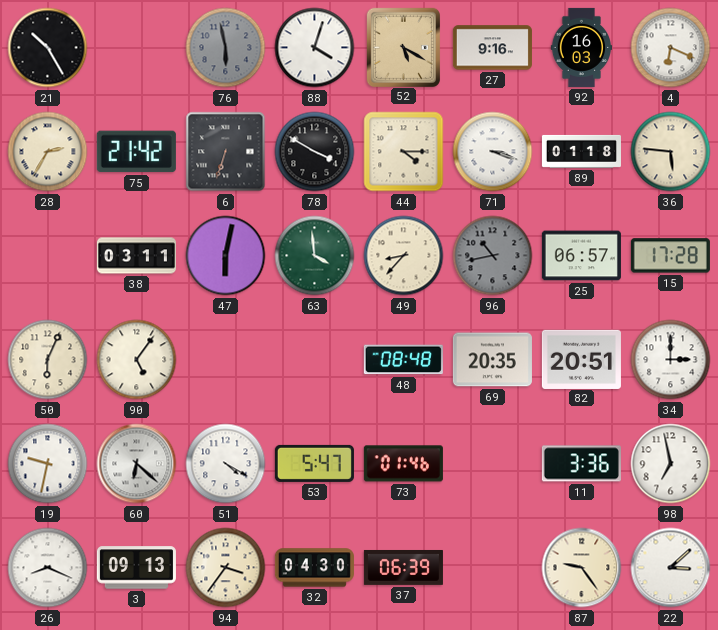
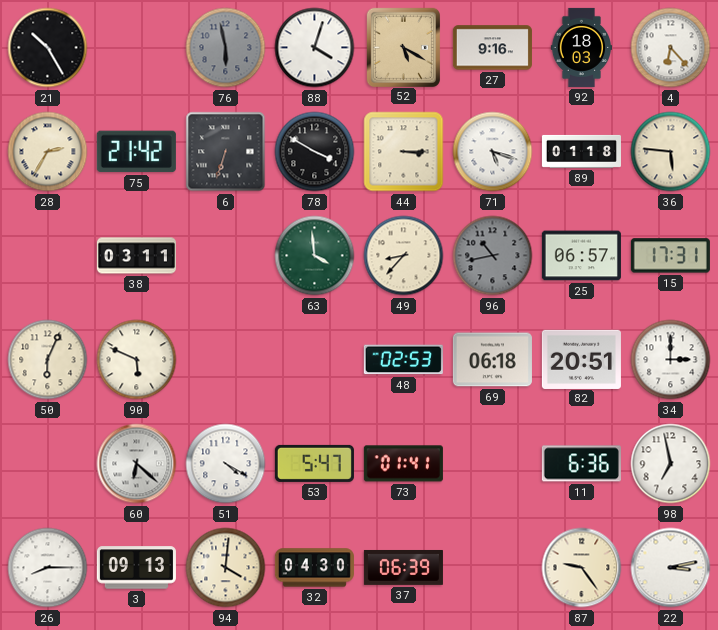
92: 16:03 -> 18:03 (582, 47)
4: 6:19 -> 6:23 (671, 48)
44: 4:15 -> 3:15 (404, 152)
71: 3:18 -> 5:18 (493, 152)
47: 6:02 -> none (226, 256)
15: 17:28 -> 17:31 (670, 256)
90: 5:06 -> 5:49 (137, 360)
48: 08:48 -> 02:53 (403, 360)
69: 20:35 -> 06:18 (492, 360)
19: 9:32 -> none (48, 464)
73: 01:46 -> 01:41 (403, 464)
11: 3:36 -> 6:36 (581, 464)
26: 8:19 -> 8:15 (48, 568)
94: 3:36 -> 4:01 (226, 568)
22: 3:08 -> 3:13 (671, 568)
